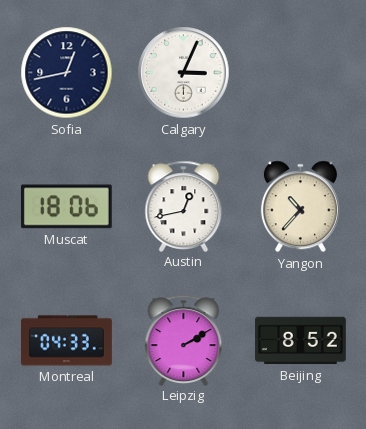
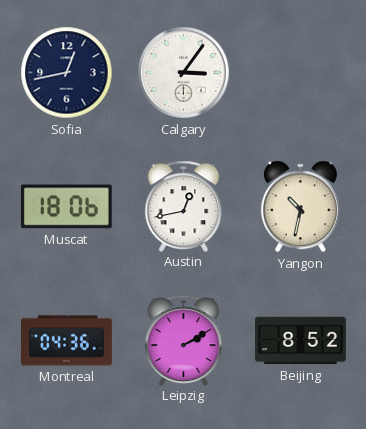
Calgary: 3:04 -> 3:06 (184, 73)
Yangon: 10:37 -> 10:32 (300, 207)
Montreal: 04:33 -> 04:36 (67, 341)
